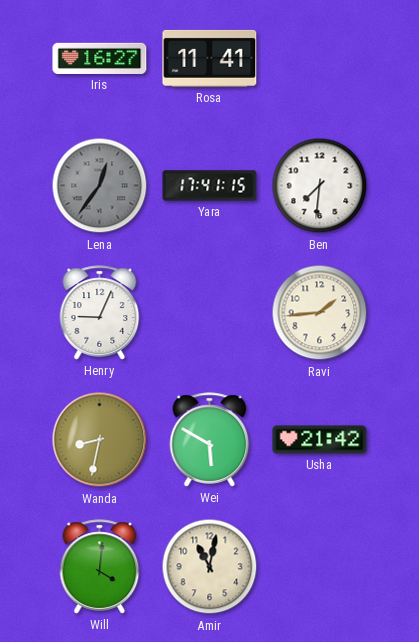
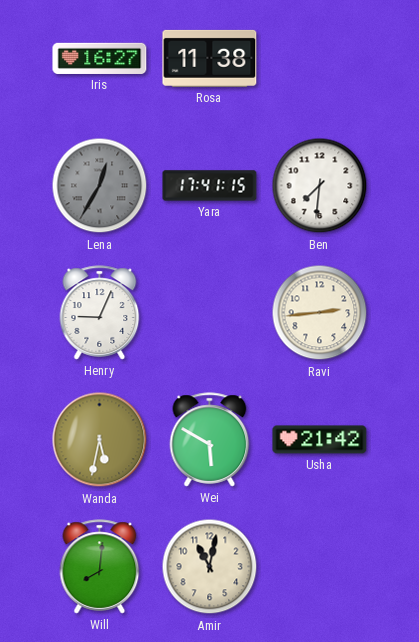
Rosa: 11:41 -> 11:38 (210, 58)
Lena: 12:36 -> 12:35 (100, 186)
Ravi: 1:44 -> 2:44 (320, 313)
Wanda: 8:32 -> 5:32 (100, 440)
Will: 4:01 -> 8:01 (100, 567)
